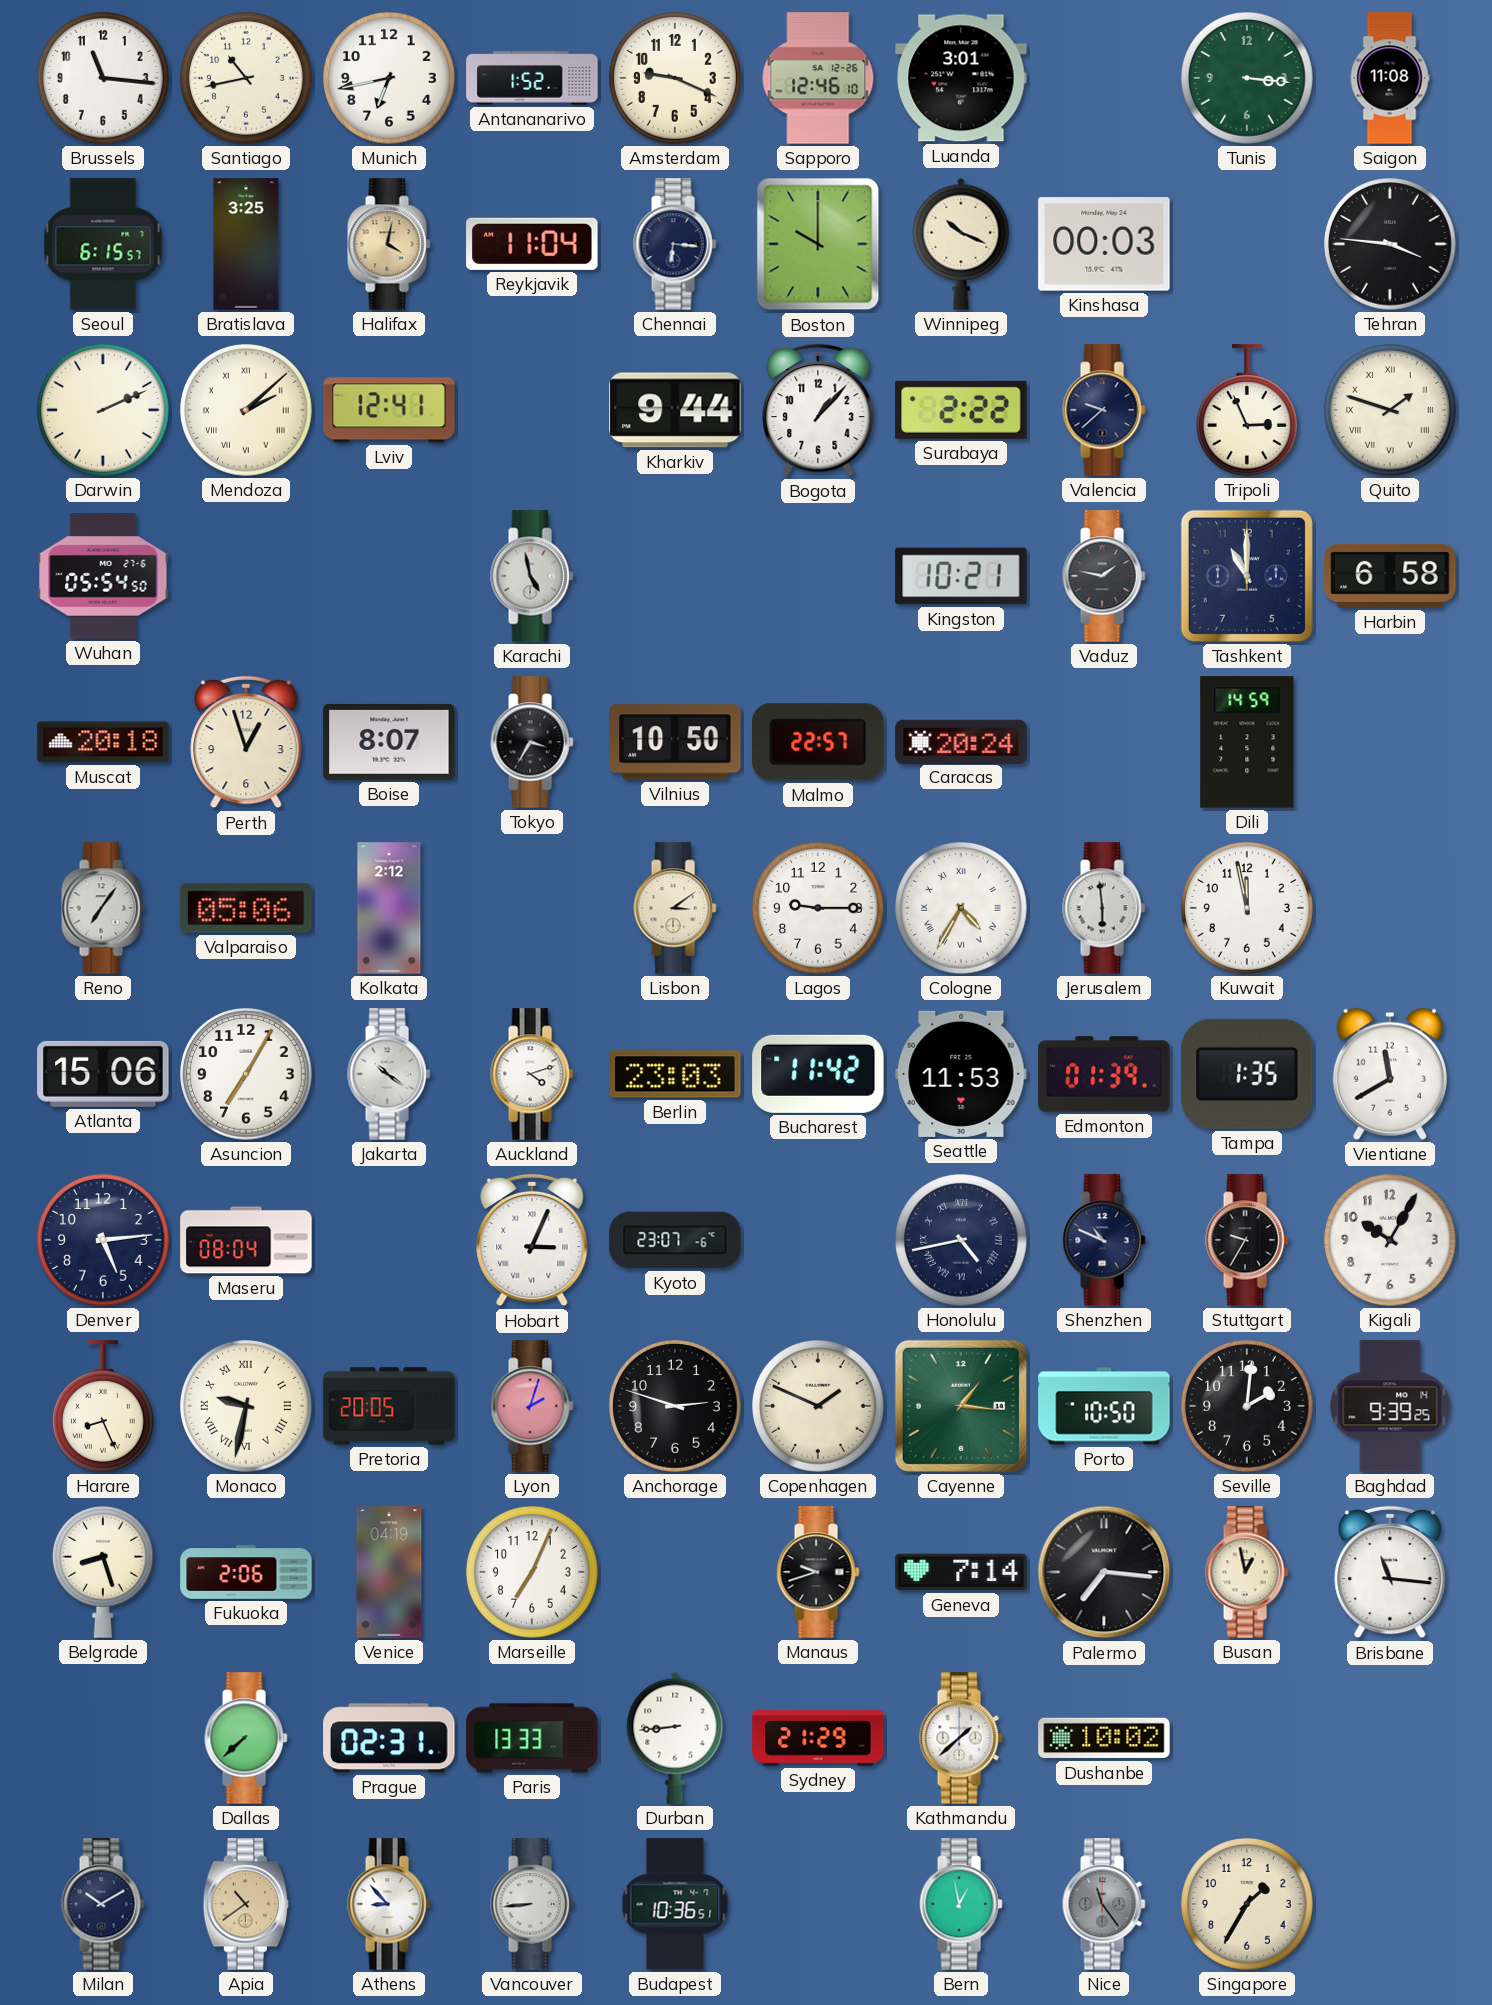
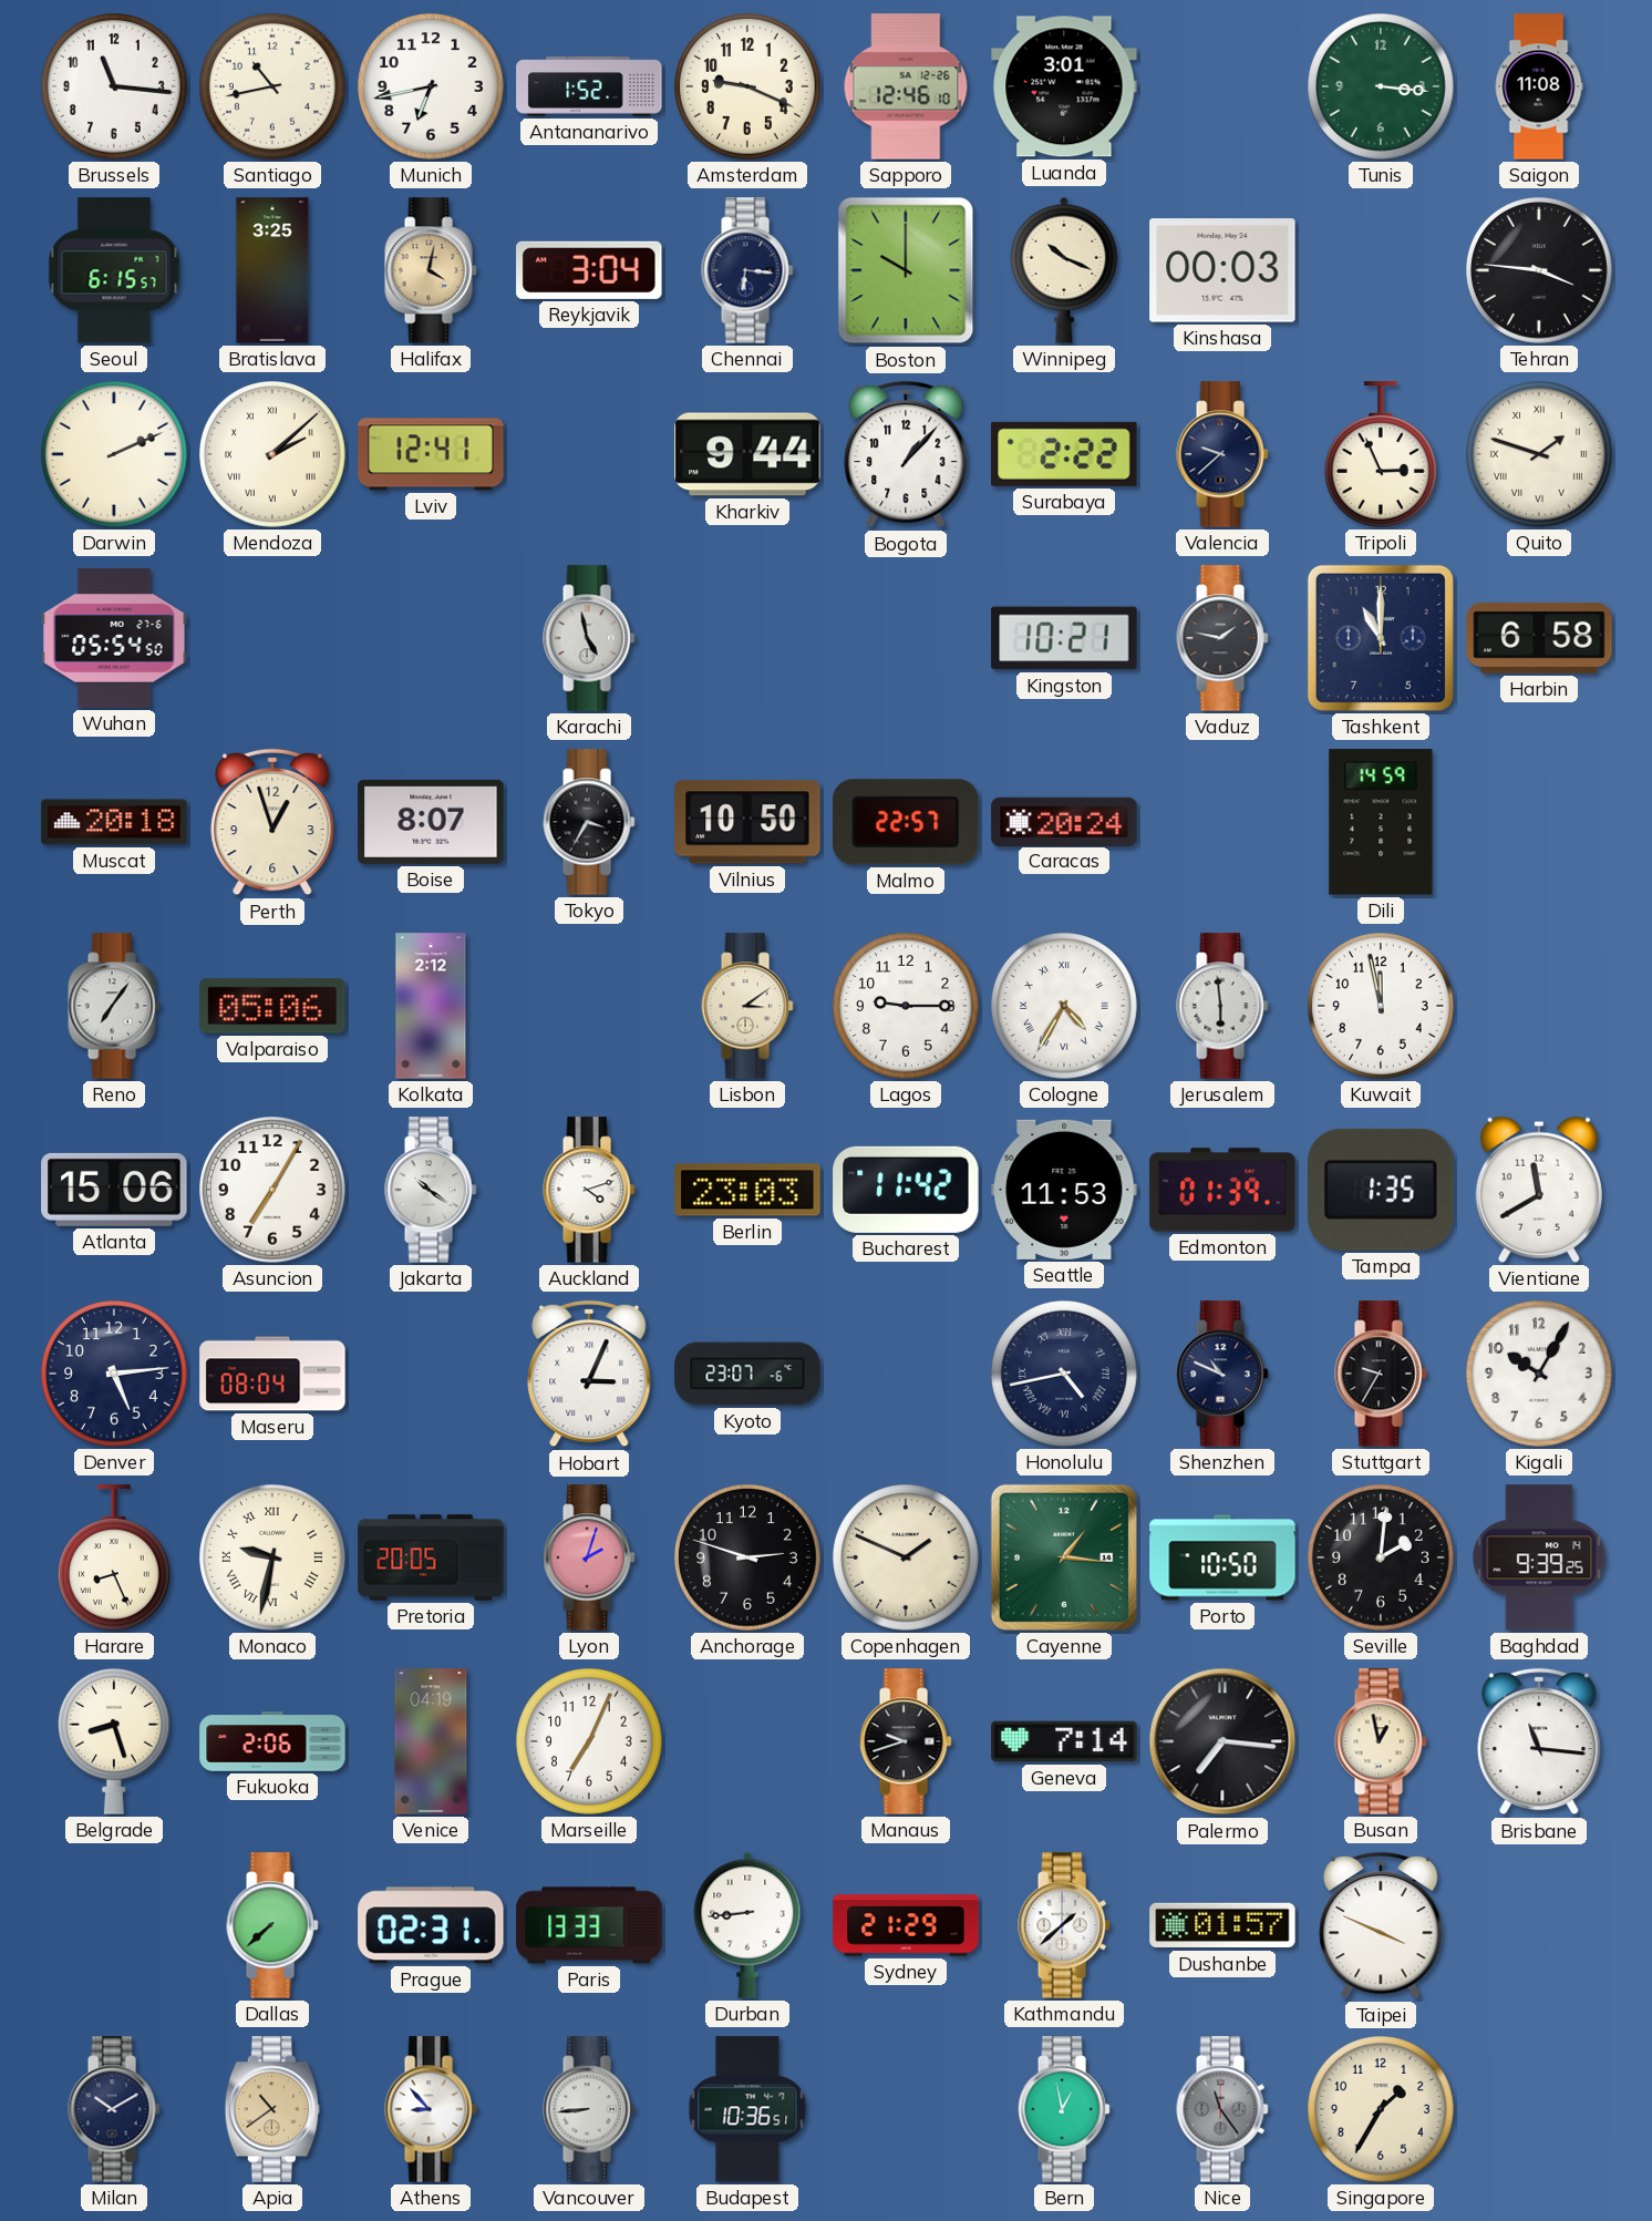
Reykjavik: 11:04 -> 3:04 (589, 270)
Dushanbe: 10:02 -> 01:57 (1222, 1925)
Taipei: none -> 3:49 (1381, 1925)
